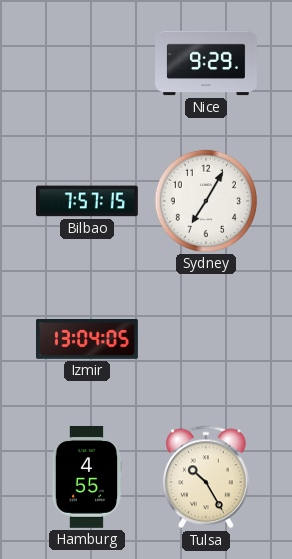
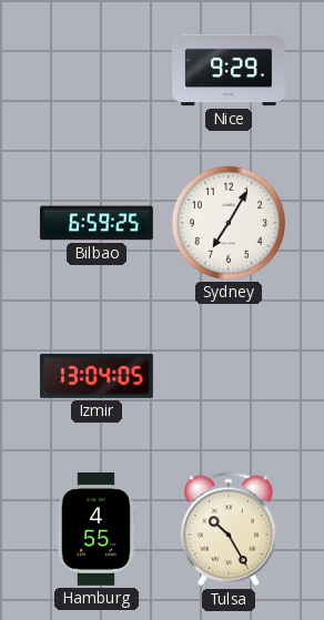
Bilbao: 7:57 -> 6:59 (97, 223)
